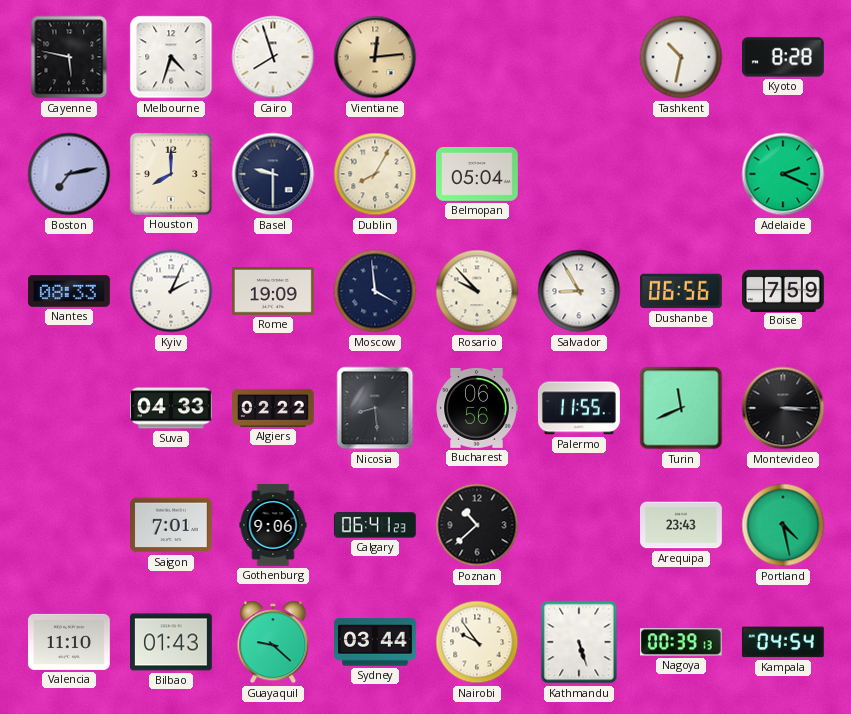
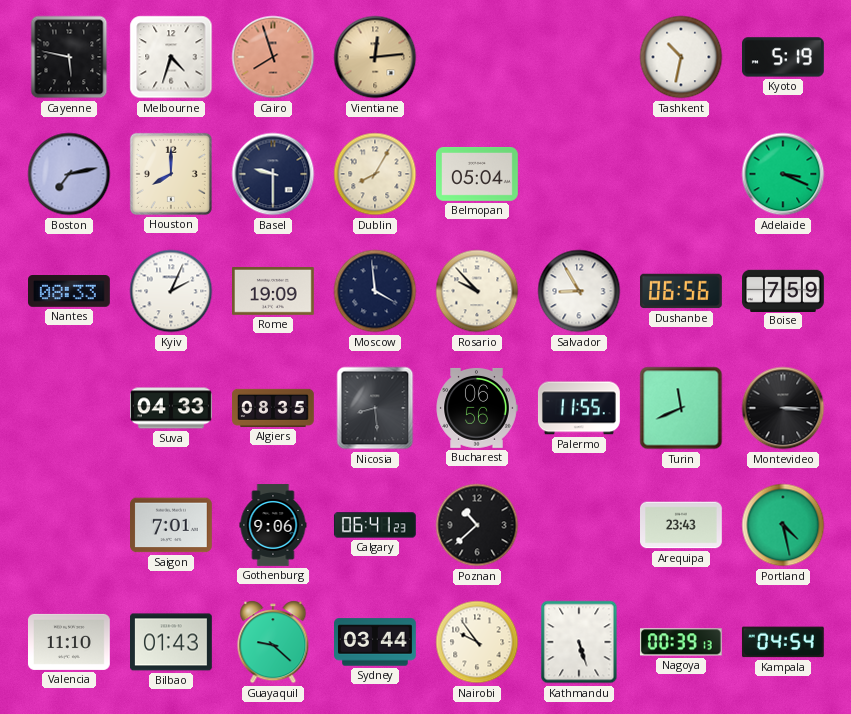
Cairo dial: white -> salmon (273, 57)
Kyoto: 8:28 -> 5:19 (784, 57)
Adelaide: 2:19 -> 3:19 (783, 174)
Algiers: 02:22 -> 08:35 (274, 408)
